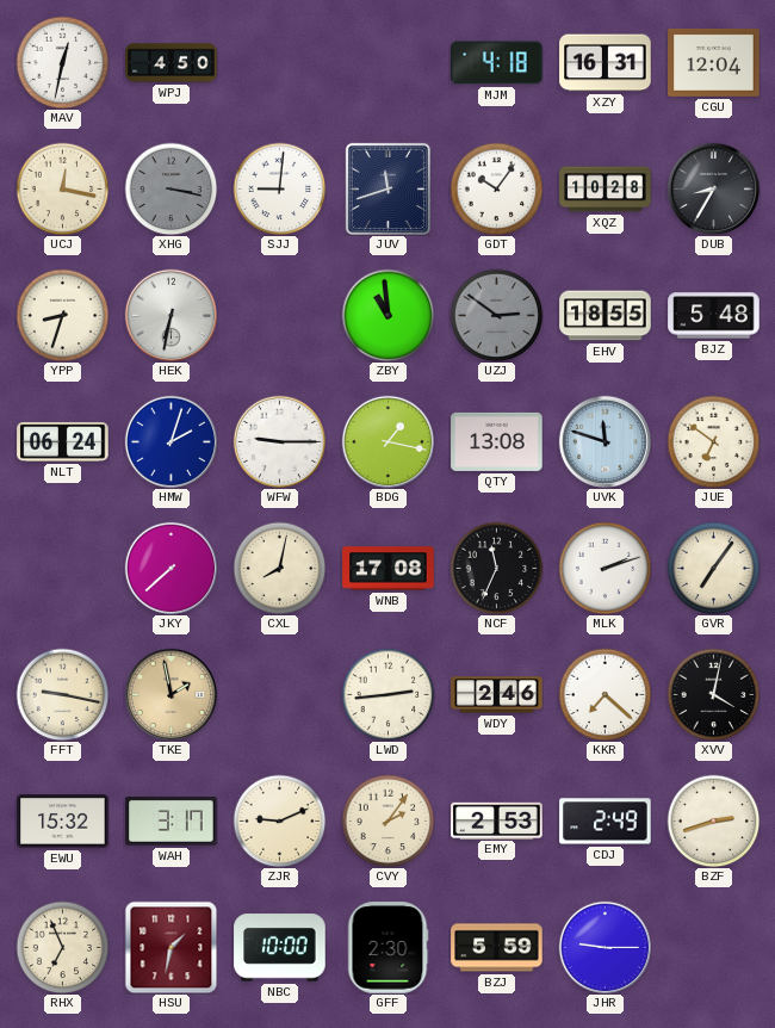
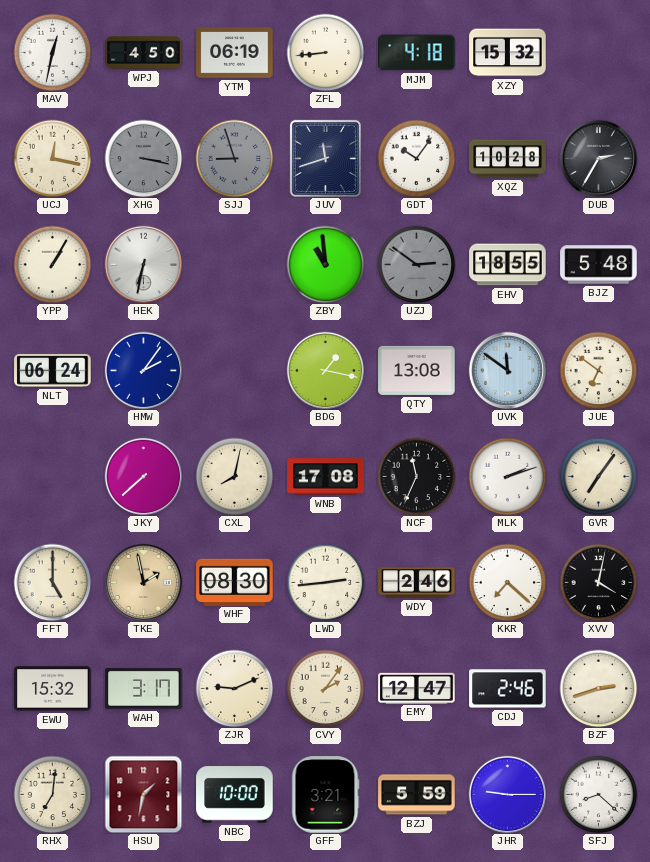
YTM: none -> 06:19 (235, 53)
ZFL: none -> 8:44 (325, 52)
XZY: 16:31 -> 15:32 (508, 53)
CGU: 12:04 -> none (714, 62)
SJJ: 9:01 -> 8:57 (234, 158)
SJJ dial: white -> grey (234, 158)
DUB: 8:35 -> 2:35 (598, 158)
YPP: 8:33 -> 1:05 (52, 264)
HMW: 2:03 -> 2:06 (143, 370)
WFW: 9:15 -> none (279, 441)
UVK: 11:48 -> 11:51 (507, 370)
FFT: 9:17 -> 5:00 (52, 582)
WHF: none -> 08:30 (235, 582)
EMY: 2:53 -> 12:47 (417, 688)
CDJ: 2:49 -> 2:46 (508, 689)
RHX: 6:56 -> 7:01 (52, 794)
GFF: 2:30 -> 3:21 (325, 795)
SFJ: none -> 8:22 (598, 794)
